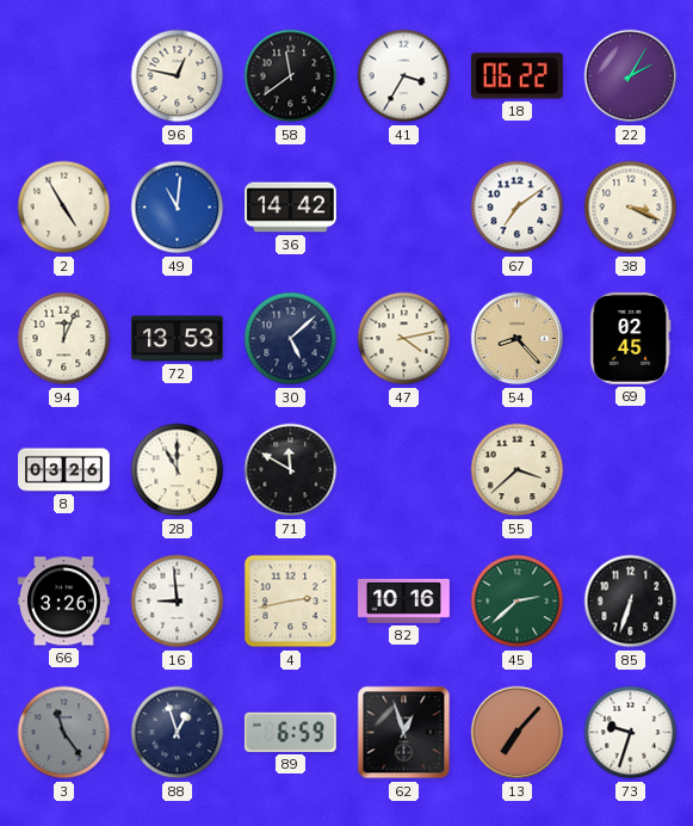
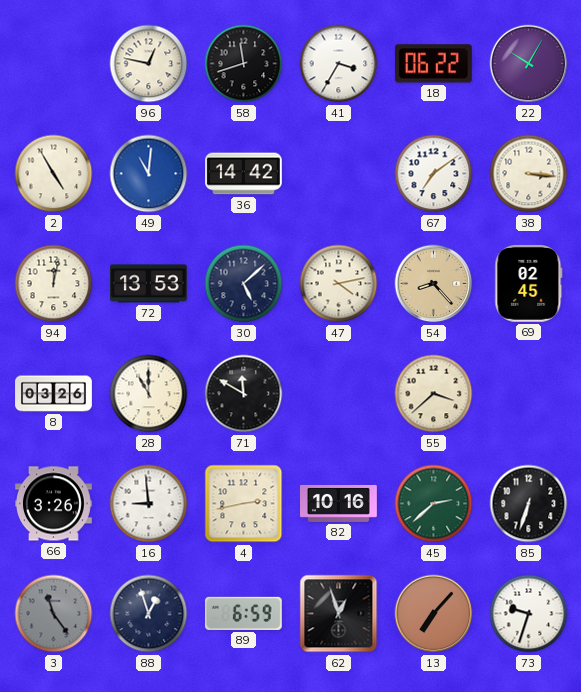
58: 11:39 -> 11:42 (244, 64)
22: 2:05 -> 10:05 (529, 64)
38: 3:19 -> 3:16 (529, 174)
94: 12:04 -> 12:02 (54, 284)
